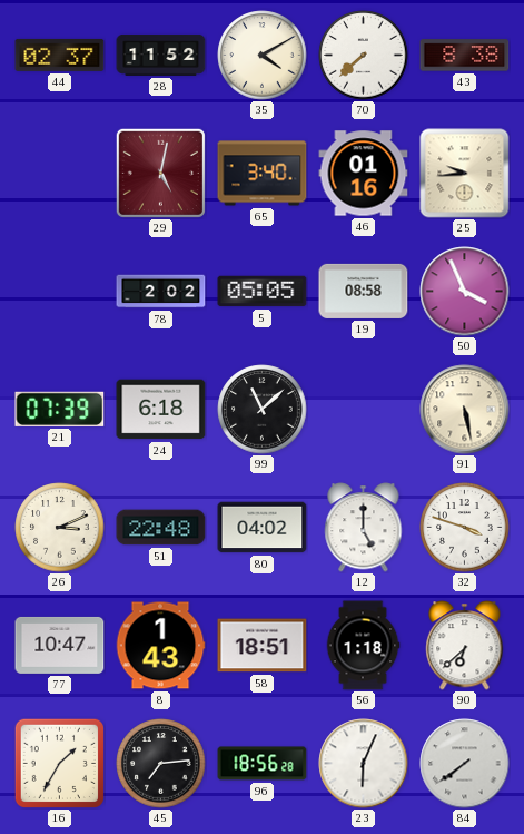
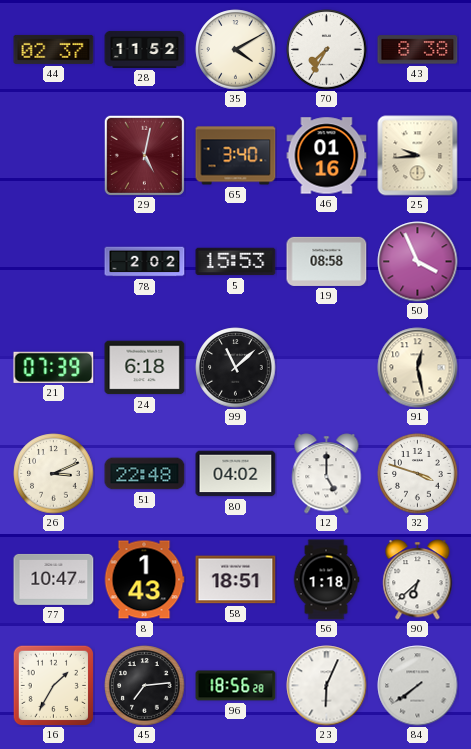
70: 7:38 -> 7:35 (327, 50)
5: 05:05 -> 15:53 (236, 262)
91: 5:28 -> 12:28 (418, 368)
